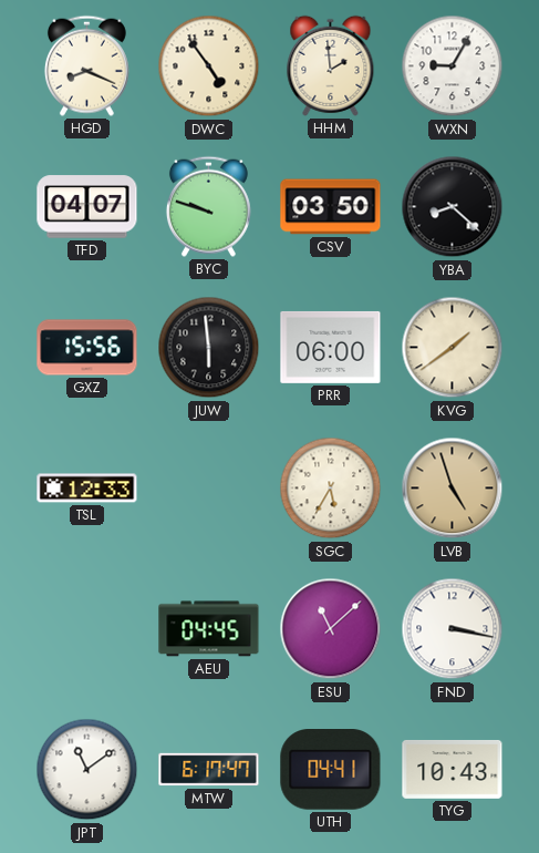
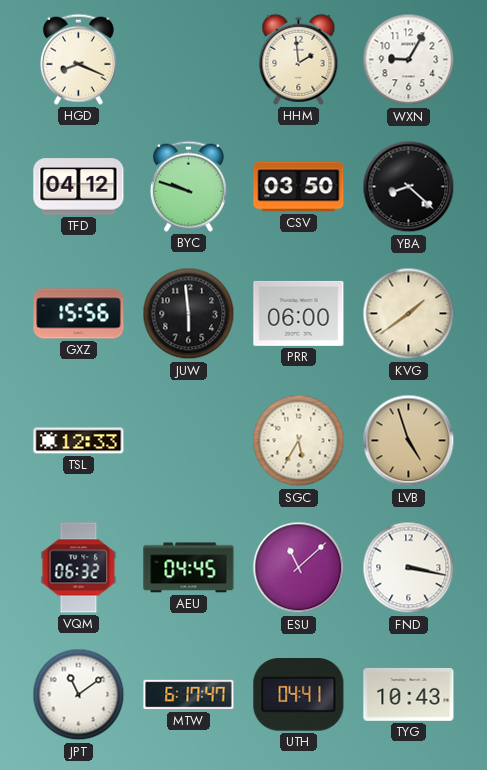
DWC: 4:54 -> none (209, 66)
TFD: 04:07 -> 04:12 (79, 187)
VQM: none -> 06:32 (79, 568)
